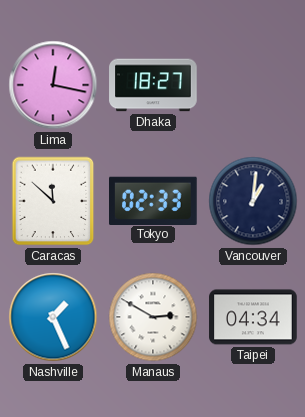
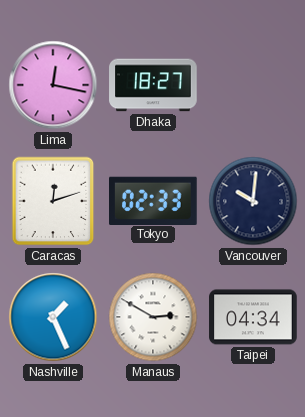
Caracas: 11:52 -> 12:12 (53, 201)
Vancouver: 1:01 -> 10:01 (253, 201)
